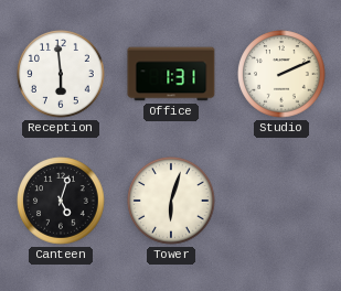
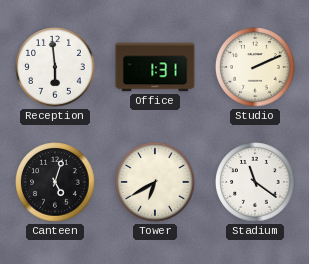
Tower: 6:03 -> 6:40 (155, 182)
Stadium: none -> 11:21 (255, 182)
